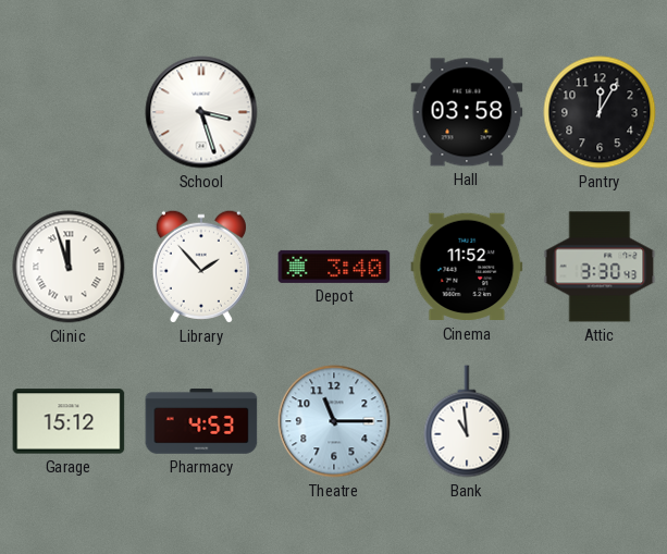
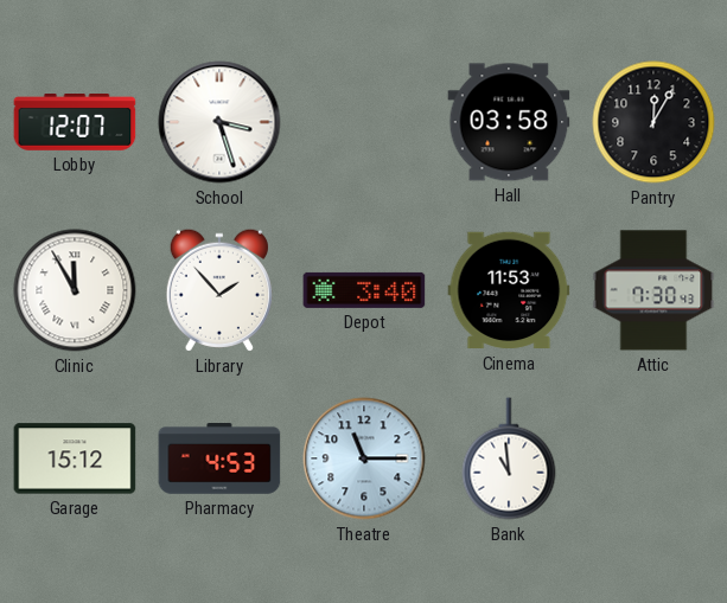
Lobby: none -> 12:07 (75, 122)
Clinic: 11:57 -> 11:55 (75, 290)
Cinema: 11:52 -> 11:53 (509, 290)
Attic: 3:30 -> 7:30 (653, 290)
